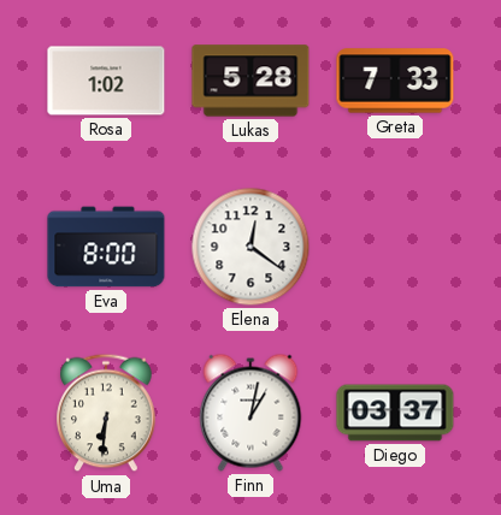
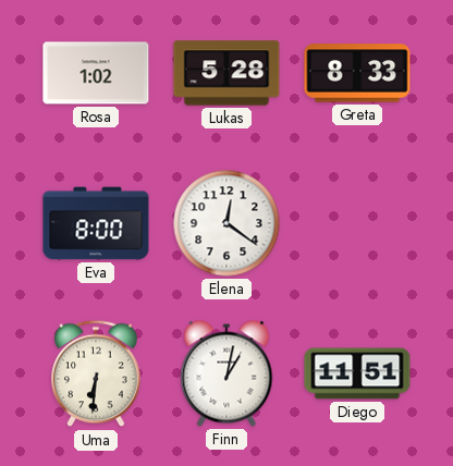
Greta: 7:33 -> 8:33 (357, 73)
Diego: 03:37 -> 11:51 (357, 373)
